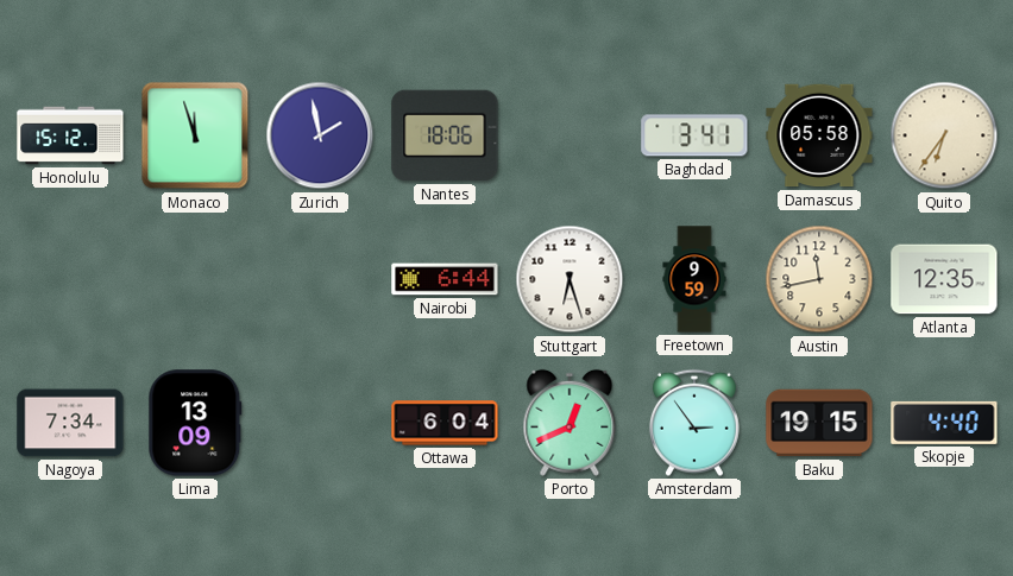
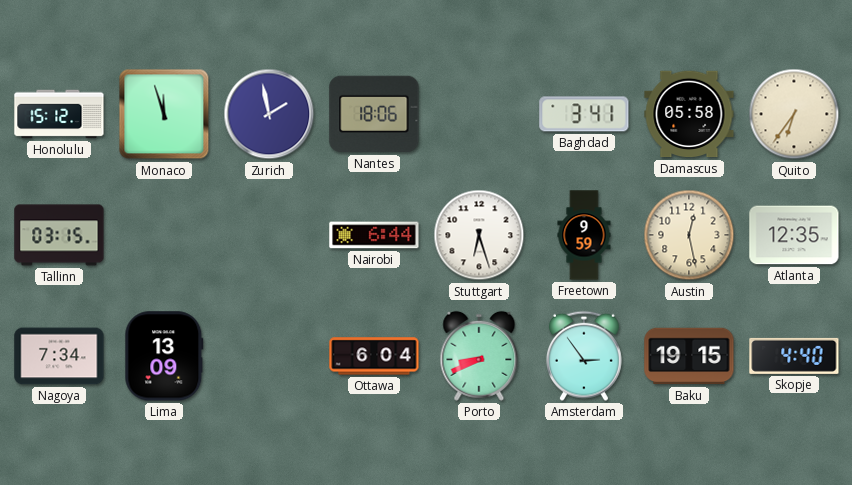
Tallinn: none -> 03:15 (59, 235)
Austin: 11:43 -> 12:28 (689, 235)
Porto: 12:41 -> 8:41 (479, 356)
